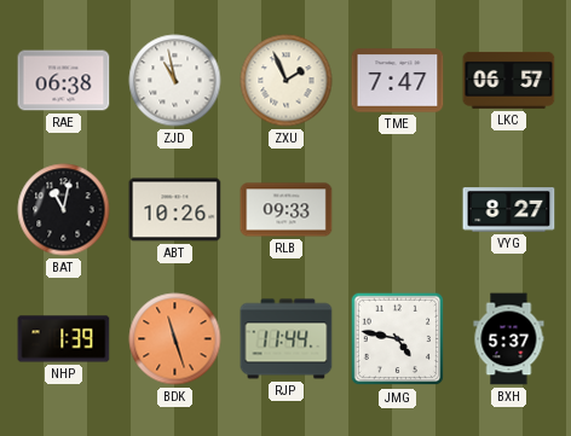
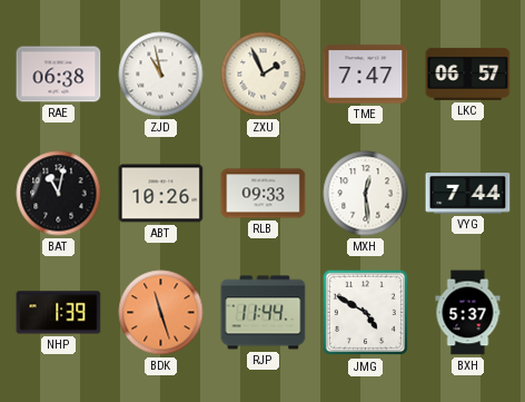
MXH: none -> 12:29 (366, 194)
VYG: 8:27 -> 7:44 (468, 194)
JMG: 4:47 -> 4:50 (366, 313)
